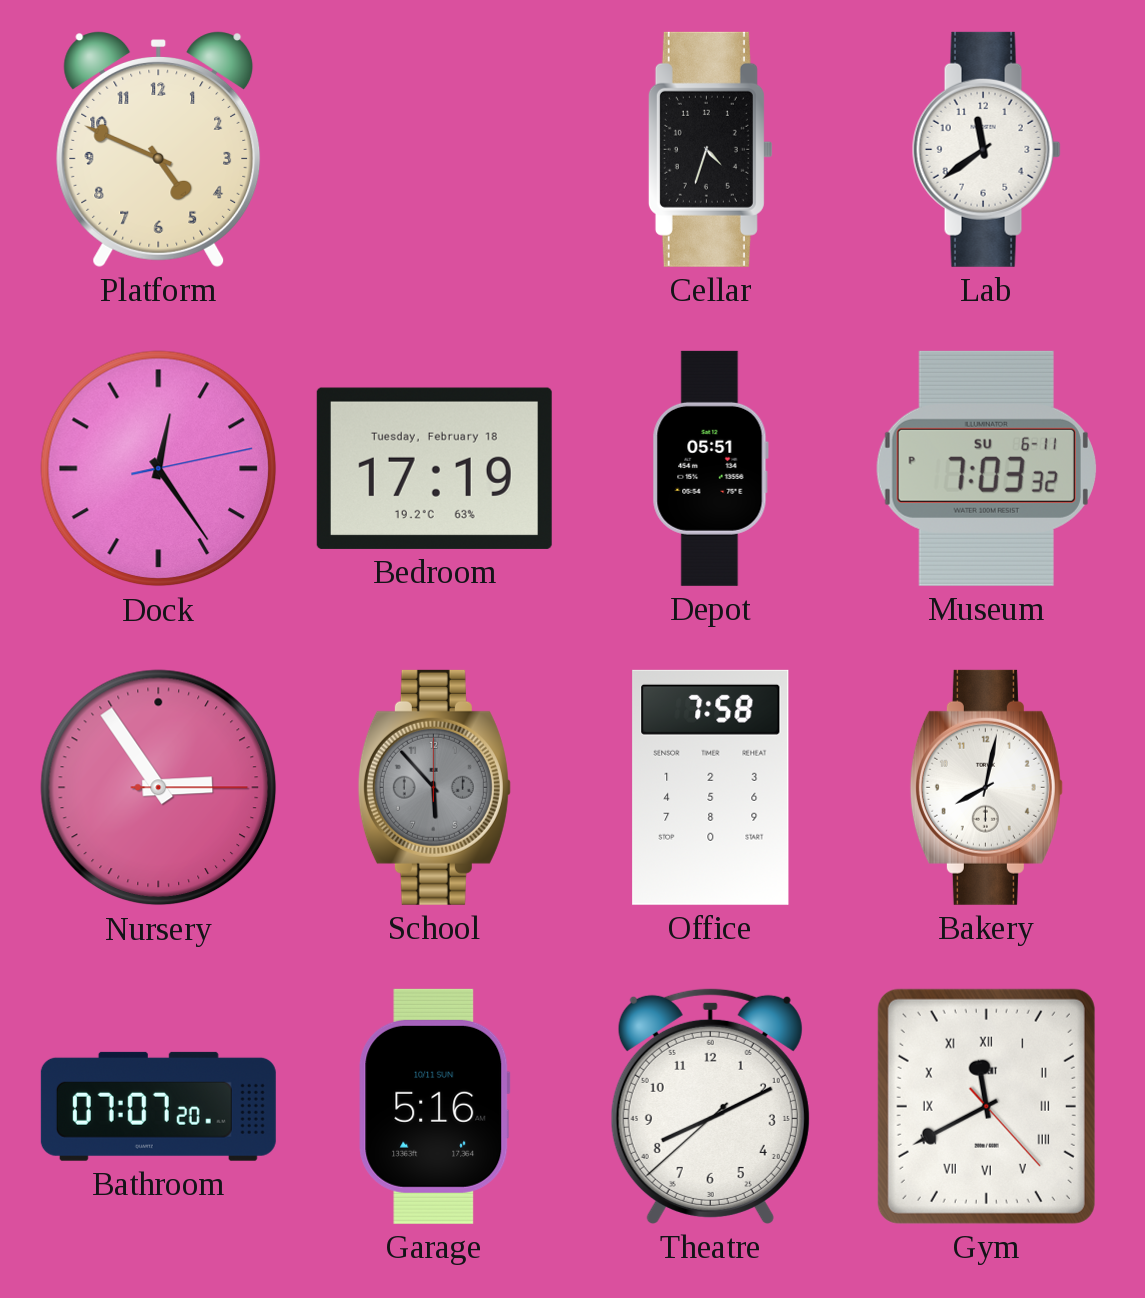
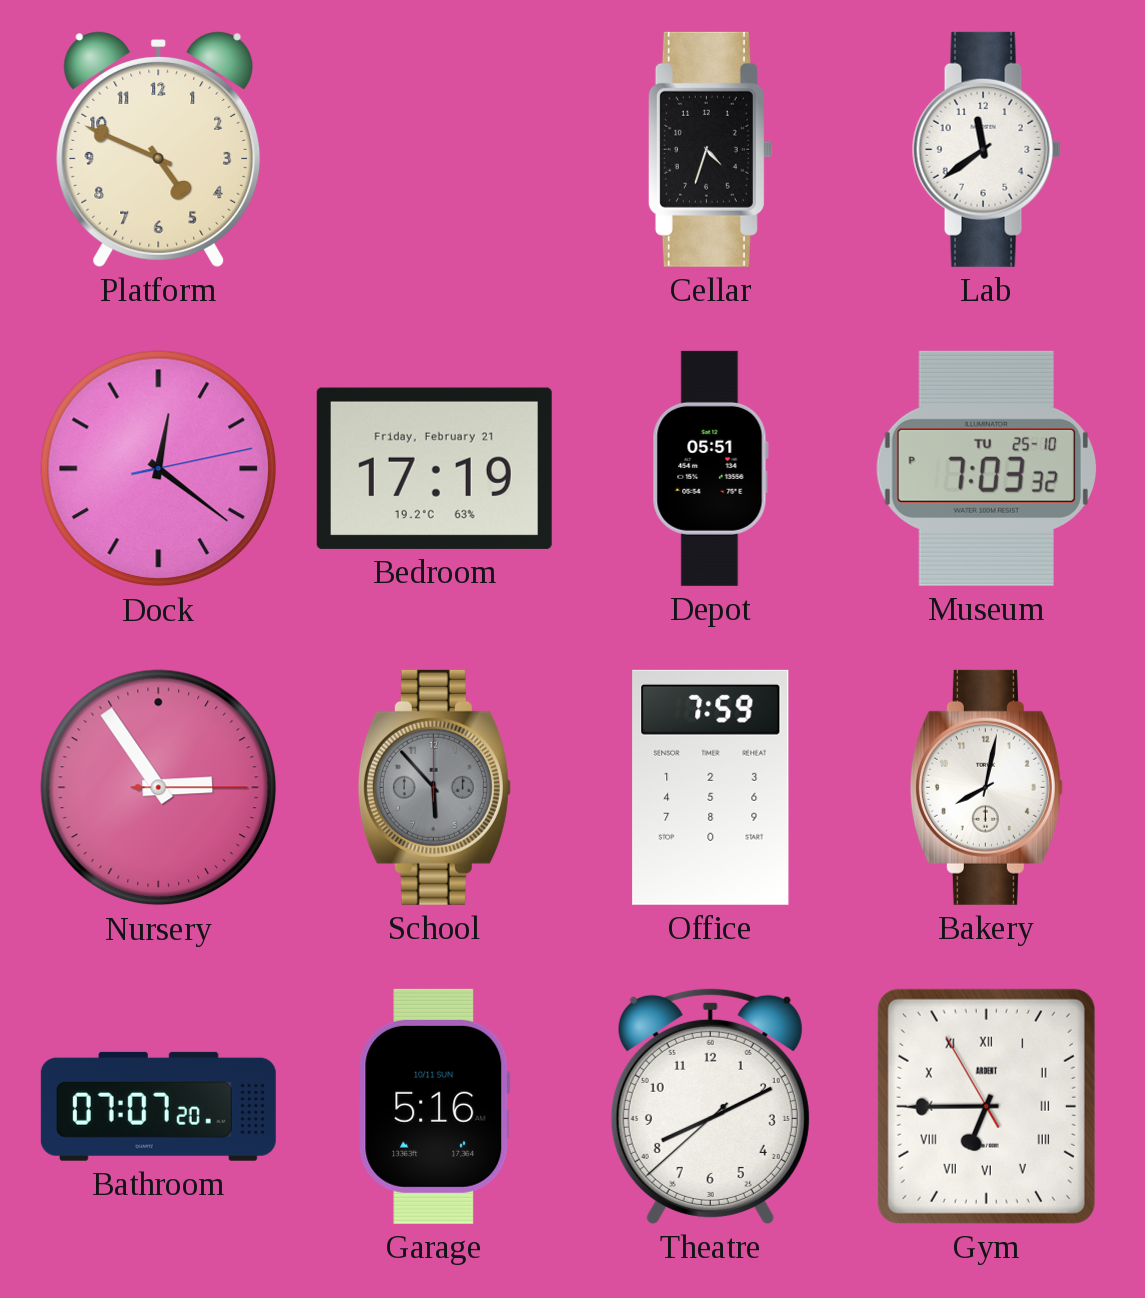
Dock: 12:24 -> 12:21 (159, 469)
Bedroom date: Tuesday, February 18 -> Friday, February 21 (434, 468)
Museum date: SU 6-11 -> TU 25-10 (986, 468)
Office: 7:58 -> 7:59 (711, 787)
Gym: 11:40 -> 6:44 (986, 1106)
